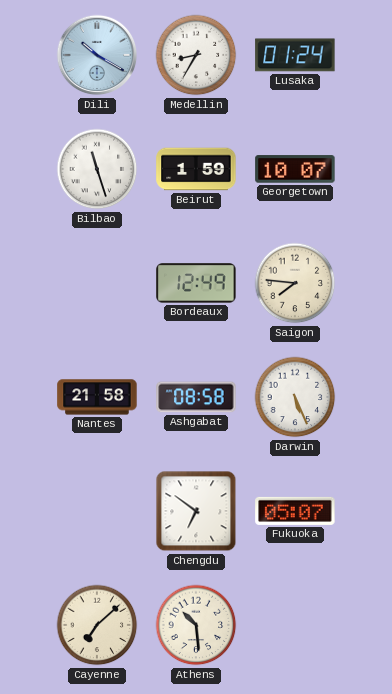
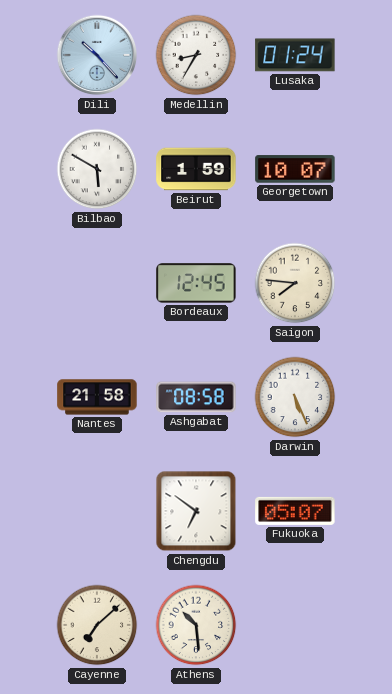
Dili: 10:20 -> 10:23 (97, 55)
Bilbao: 11:27 -> 5:50 (97, 169)
Bordeaux: 12:49 -> 12:45 (196, 283)
